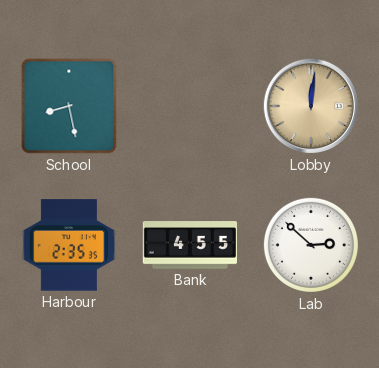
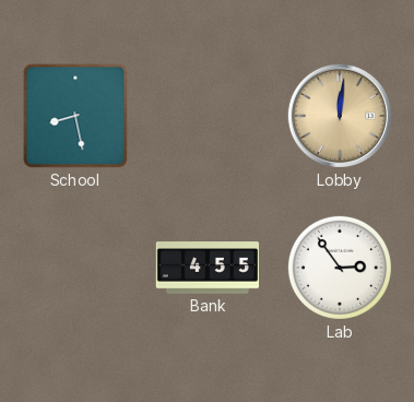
Harbour: 2:35 -> none (68, 245)
Lab: 2:52 -> 2:54 (340, 268)
